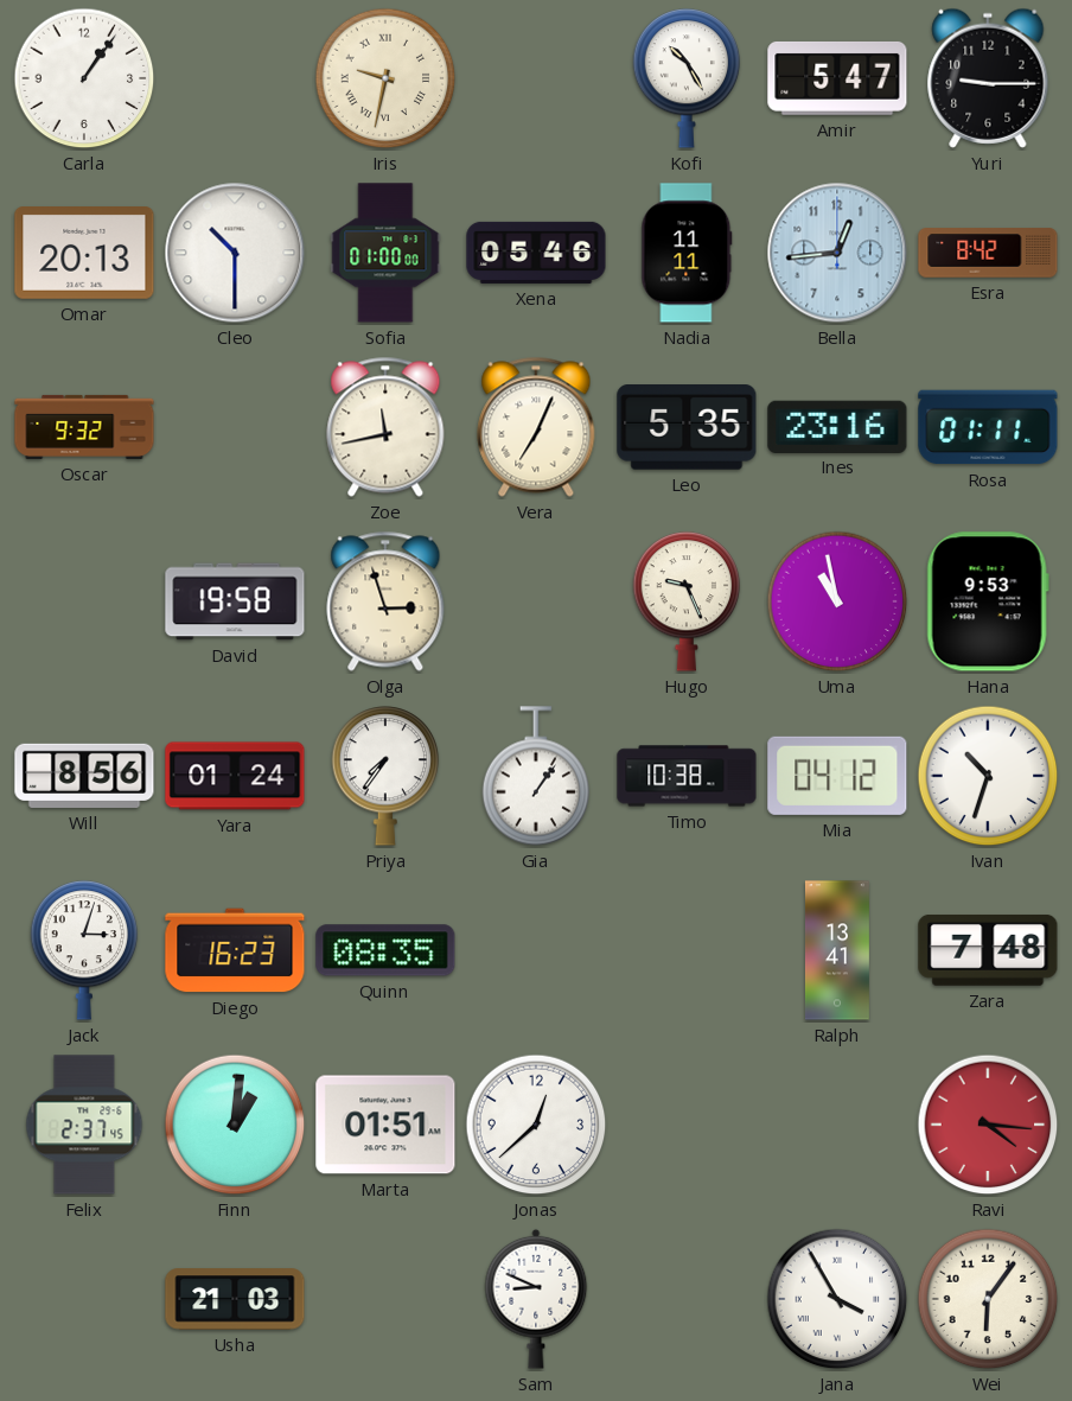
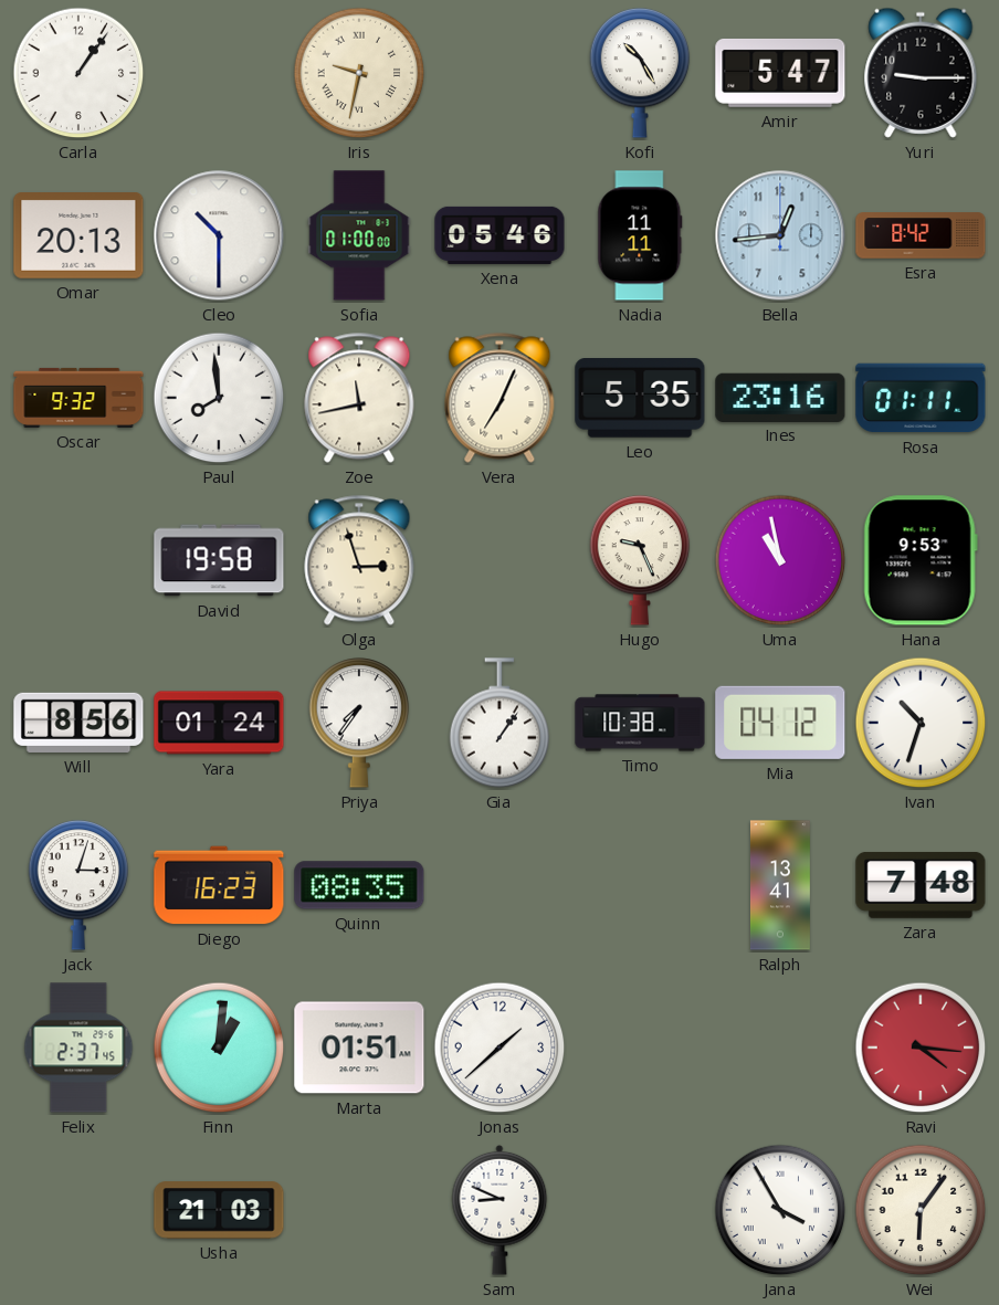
Paul: none -> 7:59 (219, 398)
Jonas: 12:38 -> 1:38 (499, 1048)
